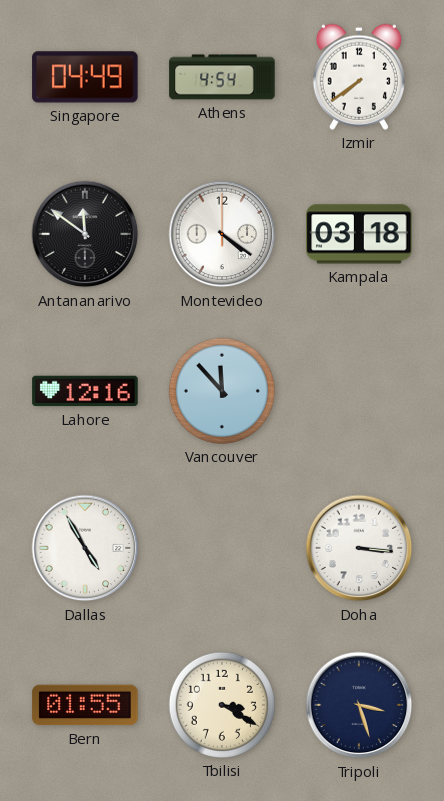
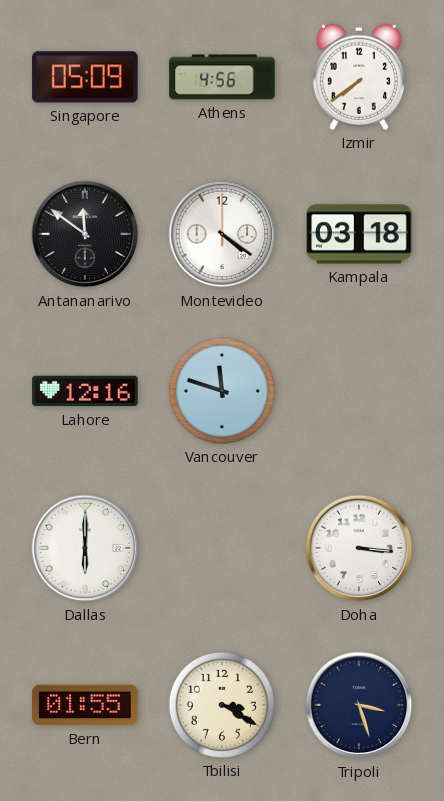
Singapore: 04:49 -> 05:09 (85, 77)
Athens: 4:54 -> 4:56 (222, 77)
Vancouver: 11:53 -> 11:48 (222, 391)
Dallas: 4:55 -> 6:00 (85, 548)
